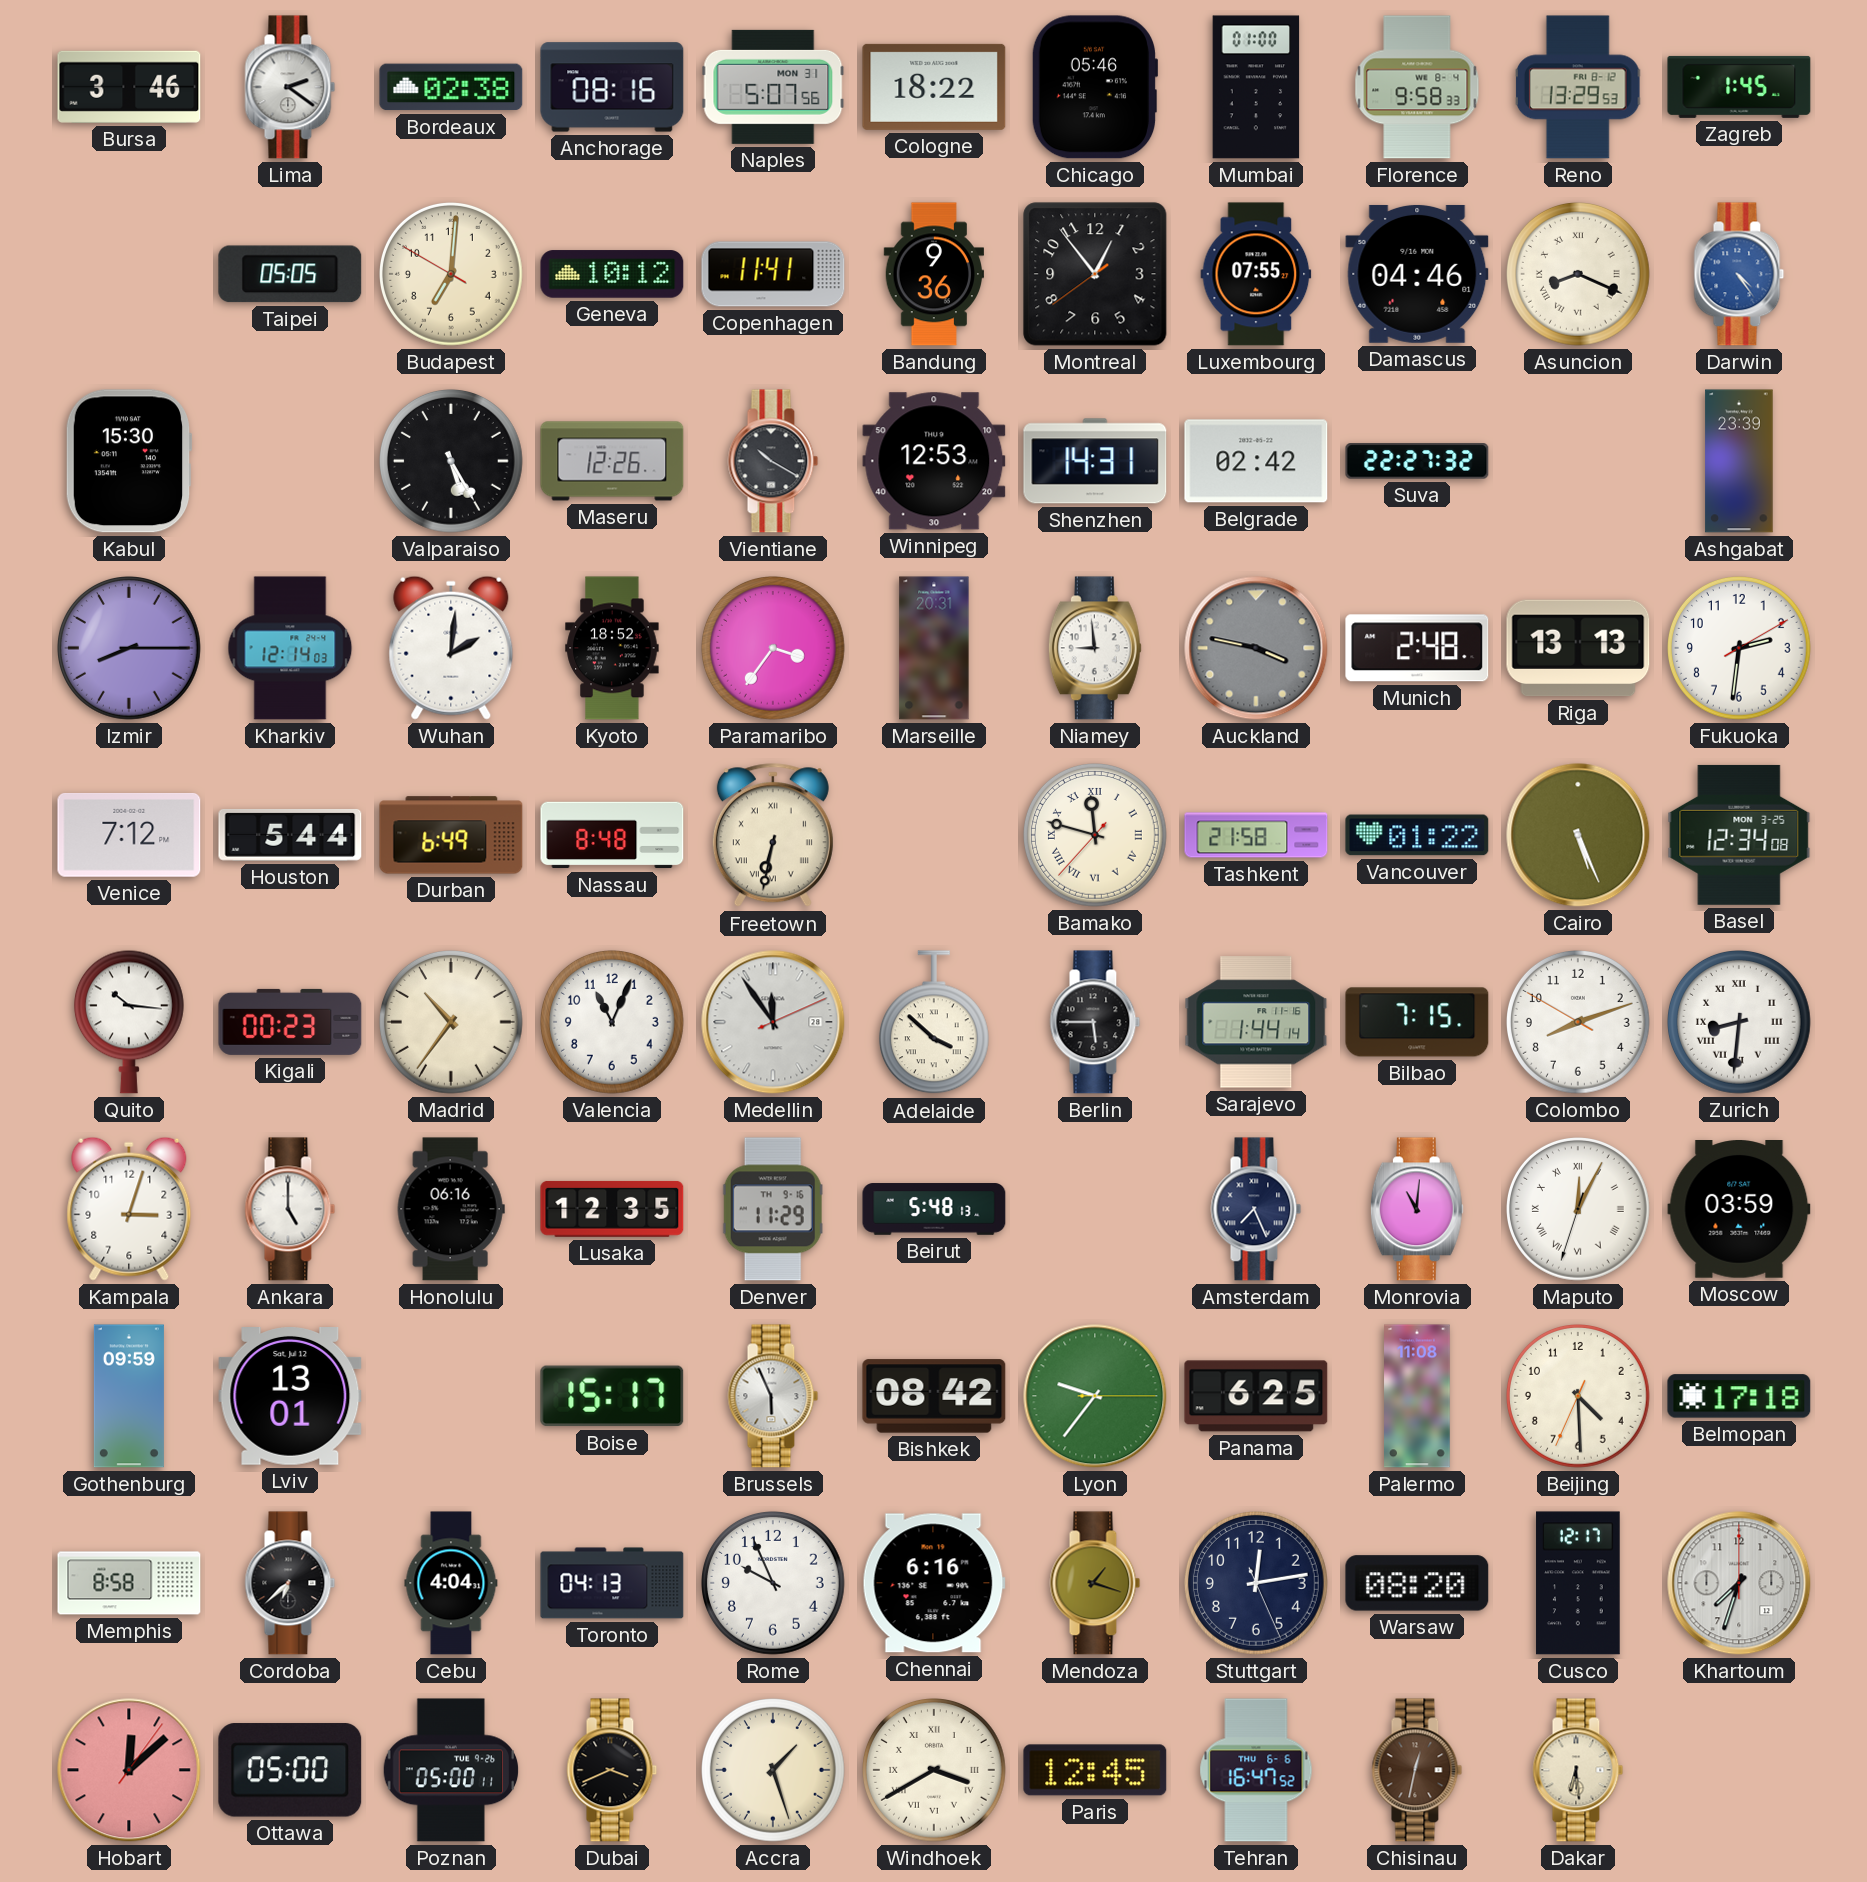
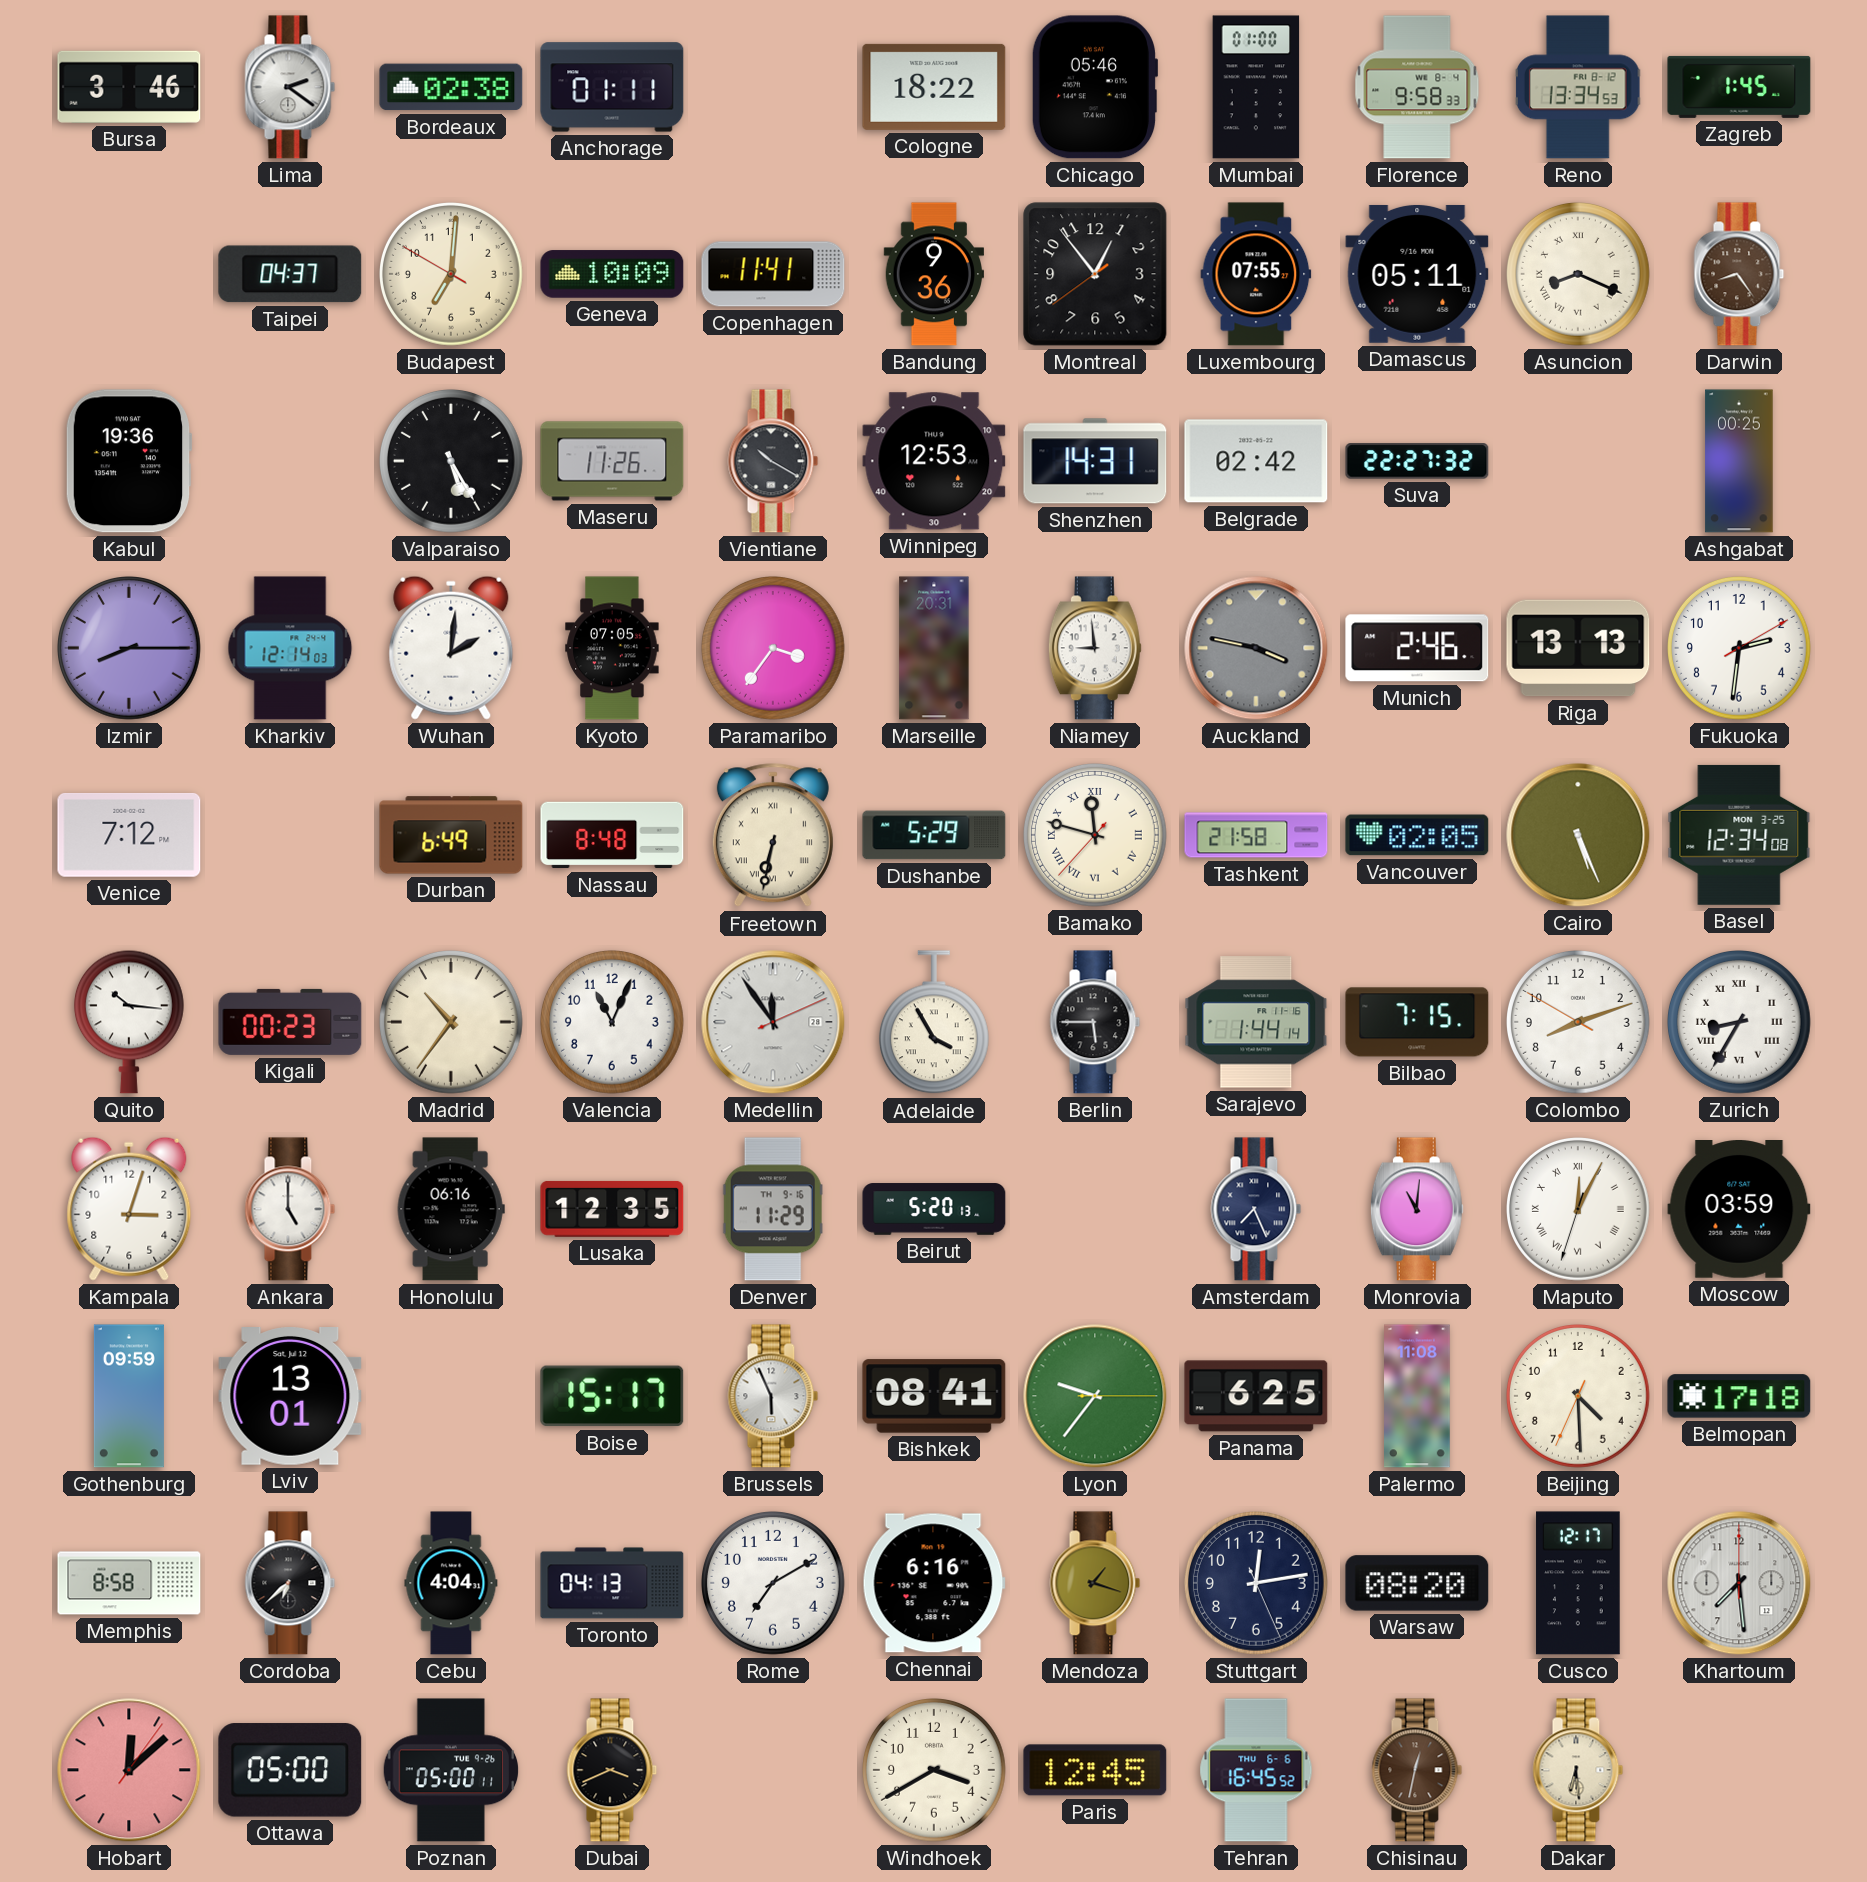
Anchorage: 08:16 -> 01:11 (612, 87)
Naples: 5:07 -> none (773, 87)
Reno: 13:29 -> 13:34 (1578, 87)
Taipei: 05:05 -> 04:37 (290, 274)
Geneva: 10:12 -> 10:09 (612, 274)
Damascus: 04:46 -> 05:11 (1417, 274)
Darwin: 4:24 -> 8:24 (1739, 274)
Darwin dial: blue -> brown (1739, 274)
Kabul: 15:30 -> 19:36 (129, 461)
Maseru: 12:26 -> 11:26 (612, 461)
Ashgabat: 23:39 -> 00:25 (1739, 461)
Kyoto: 18:52 -> 07:05 (612, 648)
Munich: 2:48 -> 2:46 (1417, 648)
Houston: 5:44 -> none (290, 835)
Dushanbe: none -> 5:29 (934, 835)
Vancouver: 01:22 -> 02:05 (1417, 835)
Adelaide: 3:52 -> 3:55 (934, 1023)
Zurich: 8:31 -> 8:35 (1740, 1023)
Beirut: 5:48 -> 5:20 (934, 1209)
Bishkek: 08:42 -> 08:41 (934, 1396)
Rome: 9:56 -> 7:10 (774, 1584)
Khartoum: 7:33 -> 7:29 (1739, 1583)
Accra: 1:27 -> none (774, 1771)
Windhoek numerals: Roman -> Arabic (935, 1771)
Tehran: 16:47 -> 16:45 (1256, 1770)
